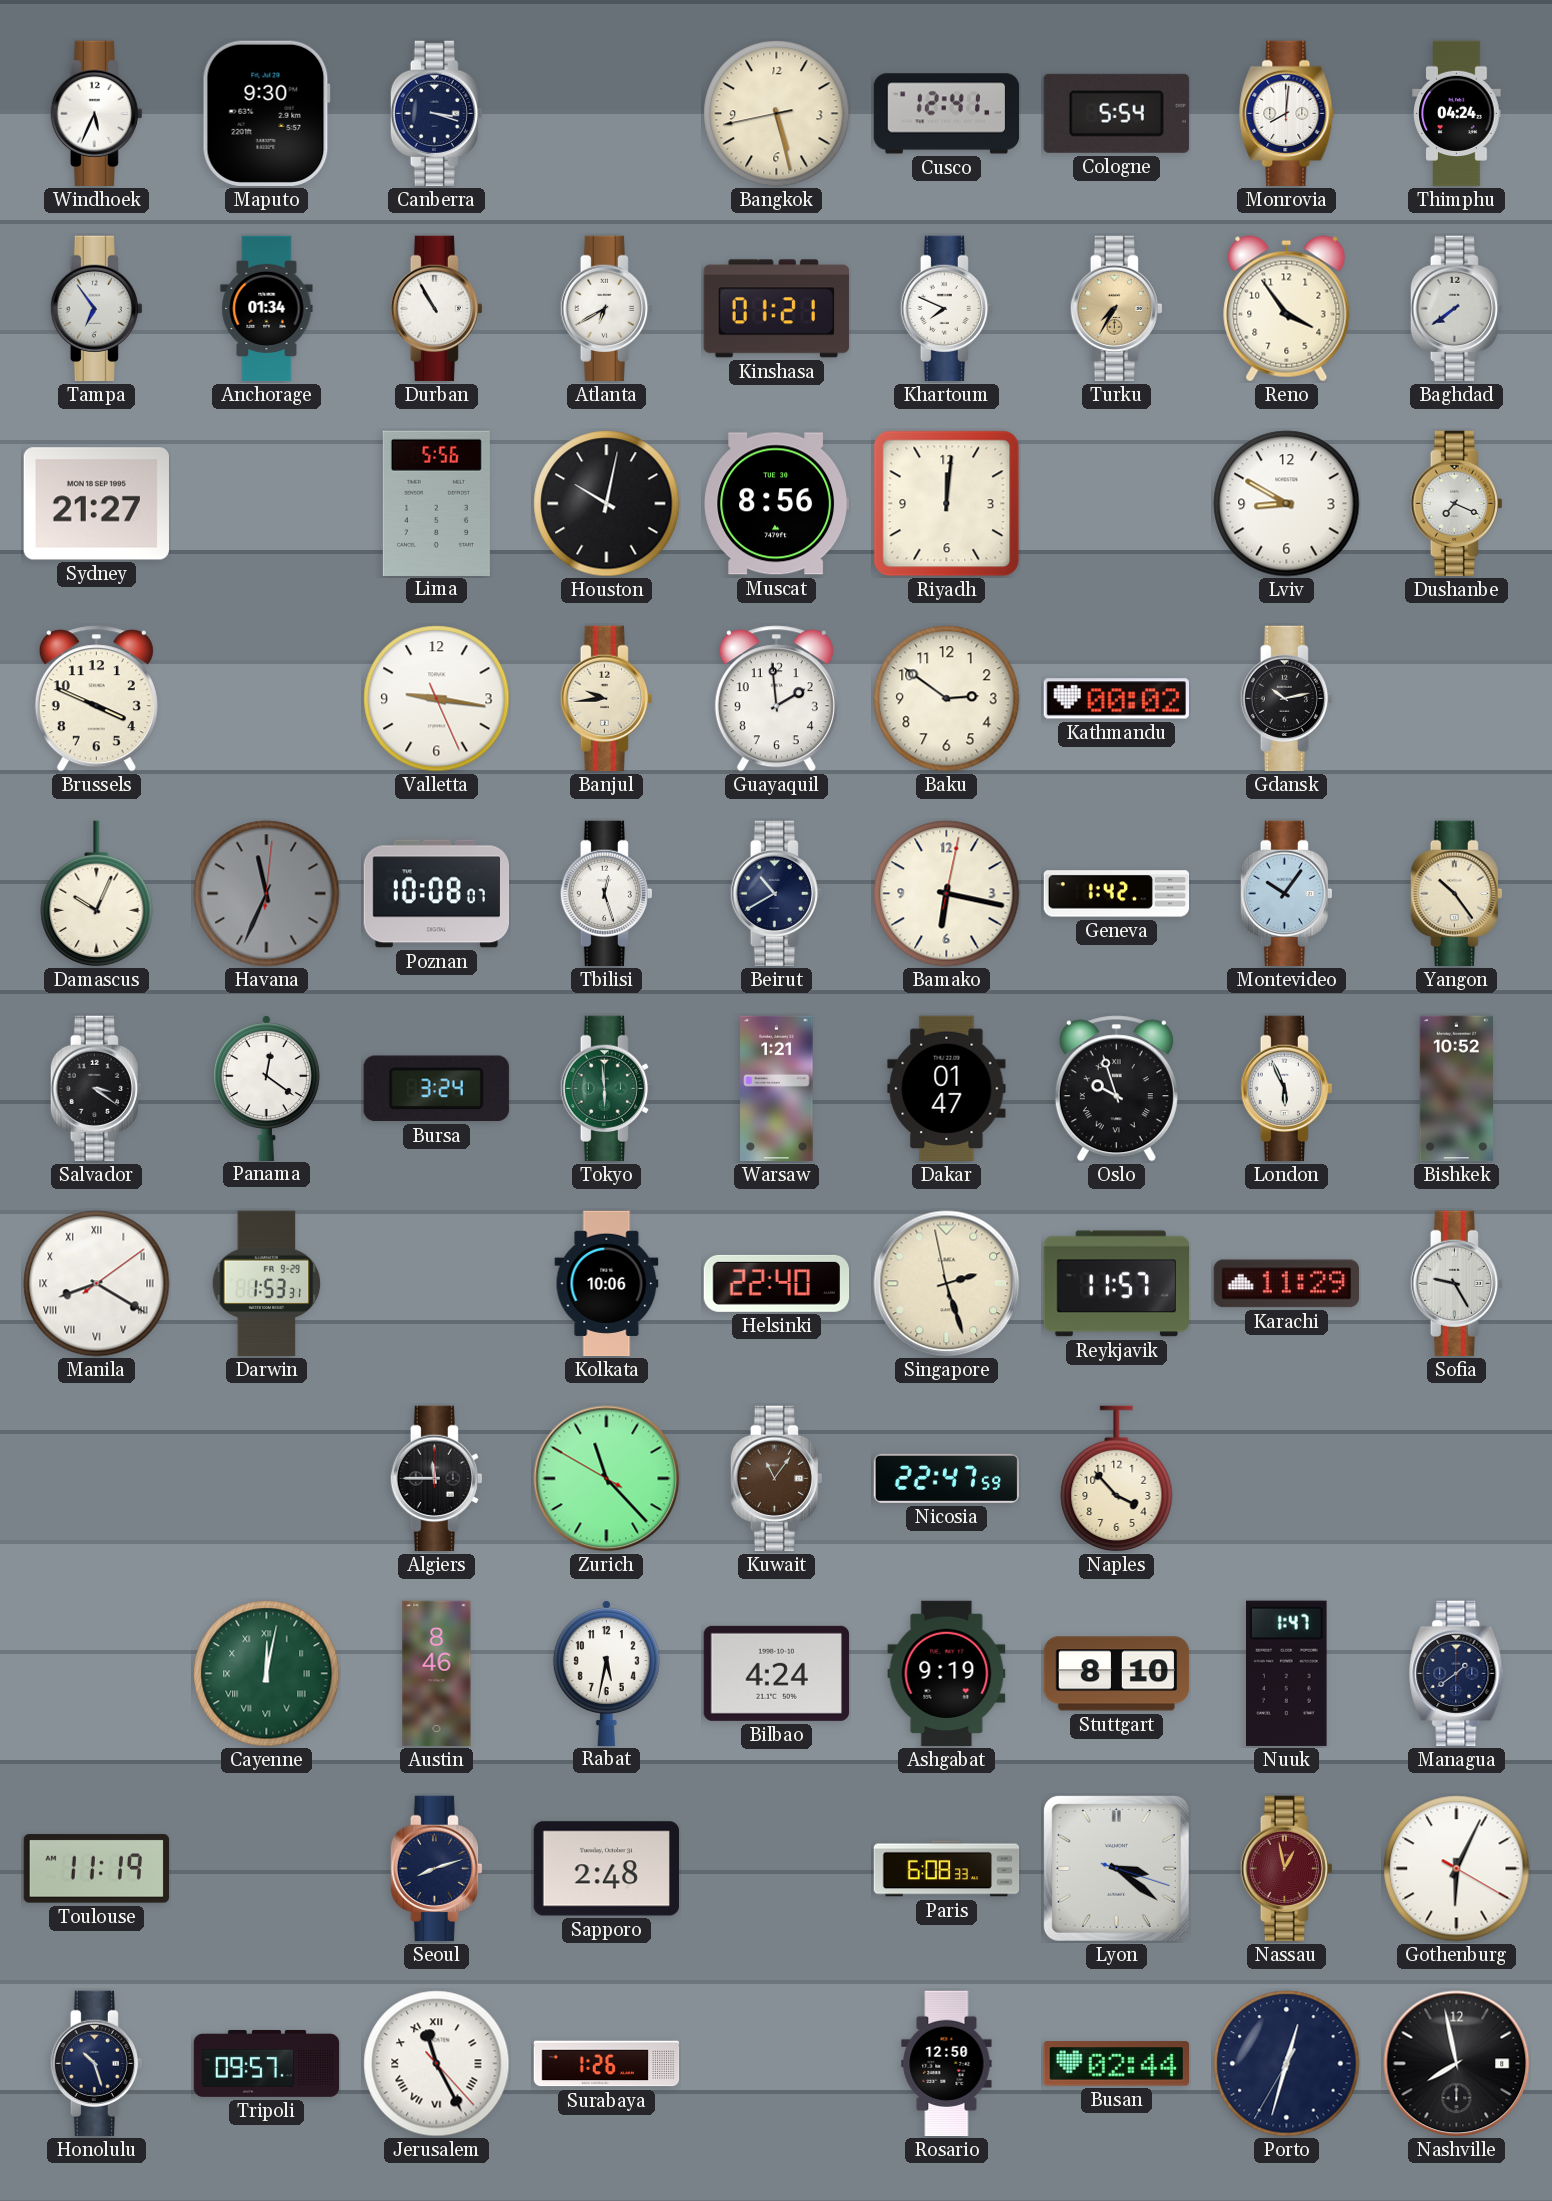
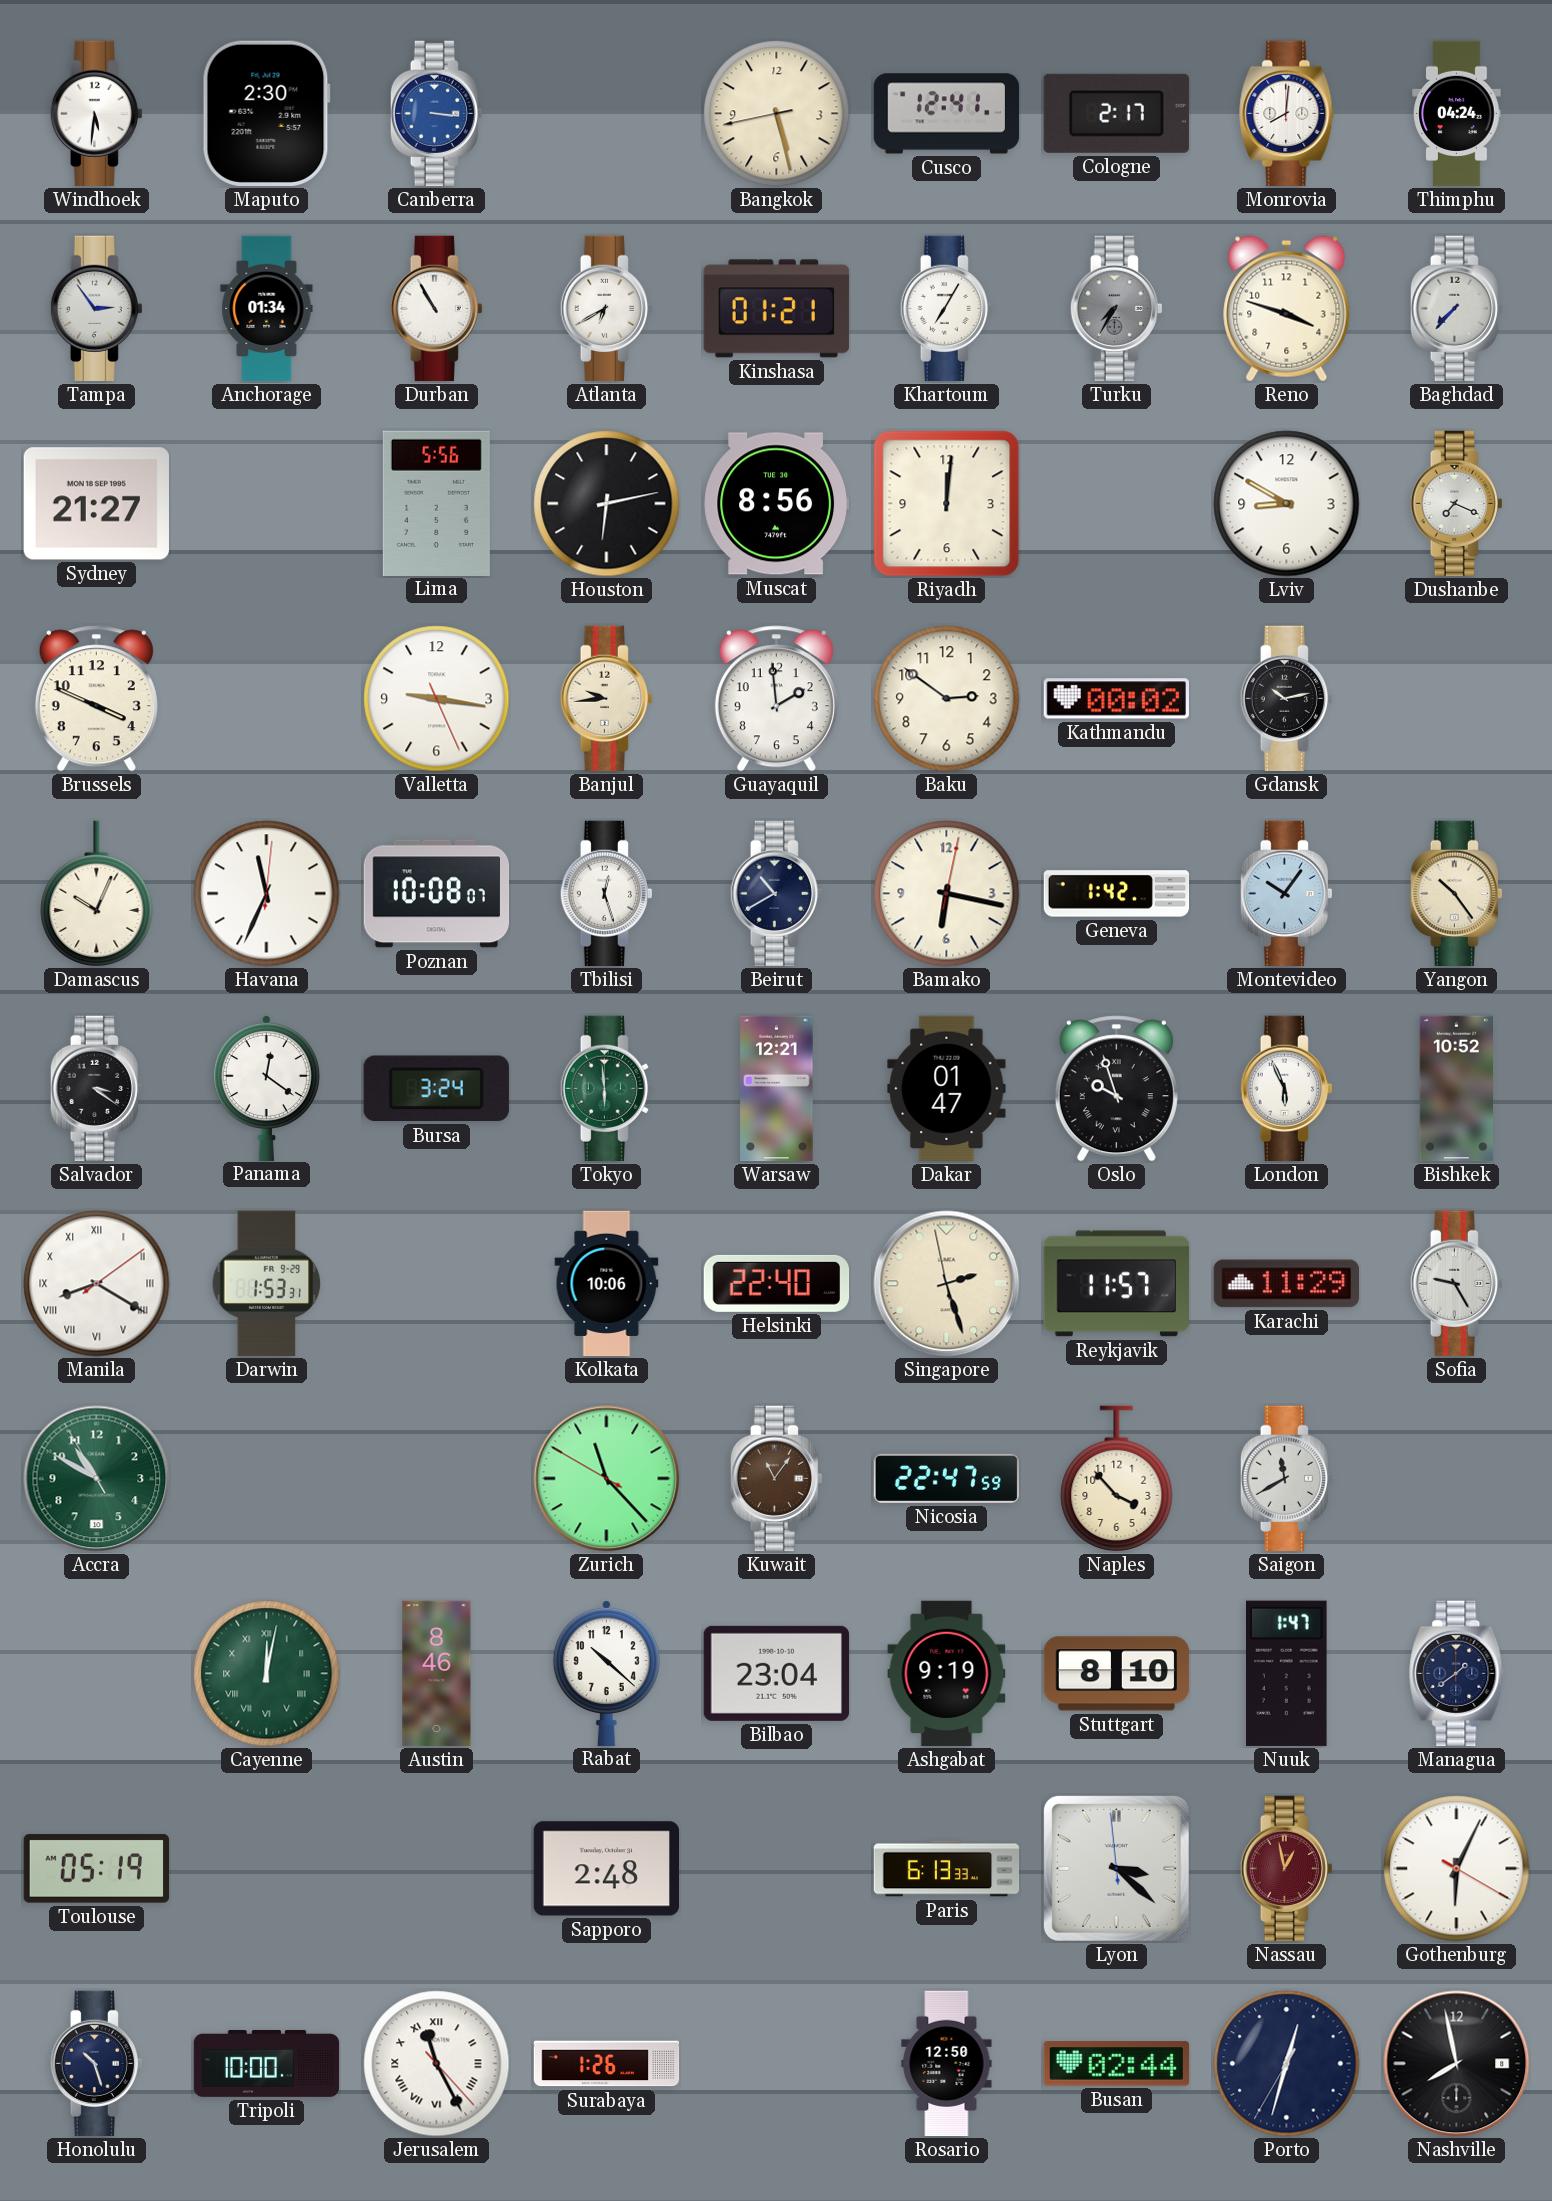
Windhoek: 5:34 -> 5:31 (96, 114)
Maputo: 9:30 -> 2:30 (266, 113)
Canberra: 3:18 -> 3:16 (436, 114)
Canberra dial: navy -> blue (436, 114)
Cologne: 5:54 -> 2:17 (1116, 113)
Tampa: 6:54 -> 2:54 (96, 309)
Khartoum: 7:49 -> 7:05 (946, 309)
Turku dial: champagne -> grey (1116, 309)
Reno: 3:54 -> 3:48 (1287, 309)
Baghdad: 7:39 -> 7:37 (1456, 309)
Houston: 10:02 -> 6:13 (607, 504)
Havana dial: grey -> white (267, 894)
Warsaw: 1:21 -> 12:21 (777, 1089)
Accra: none -> 10:49 (97, 1479)
Algiers: 11:45 -> none (436, 1479)
Saigon: none -> 11:40 (1286, 1479)
Rabat: 5:32 -> 10:22 (606, 1672)
Bilbao: 4:24 -> 23:04 (776, 1673)
Toulouse: 11:19 -> 05:19 (96, 1869)
Seoul: 8:12 -> none (436, 1869)
Paris: 6:08 -> 6:13 (947, 1869)
Lyon: 3:21:18 -> 3:21:59 (1116, 1868)
Tripoli: 09:57 -> 10:00 (267, 2063)
